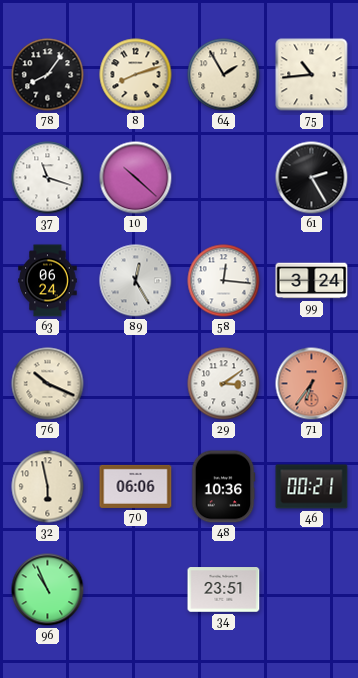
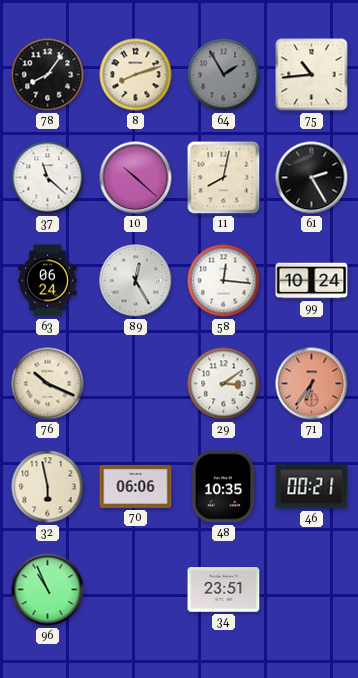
64 dial: cream -> grey (224, 75)
37: 11:18 -> 11:22 (48, 178)
11: none -> 8:02 (224, 178)
99: 3:24 -> 10:24 (312, 281)
48: 10:36 -> 10:35 (223, 487)
